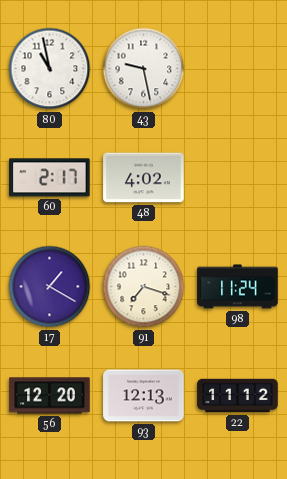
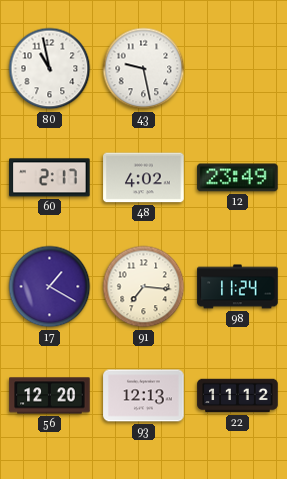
12: none -> 23:49 (238, 178)
91: 7:18 -> 7:16 (144, 287)
